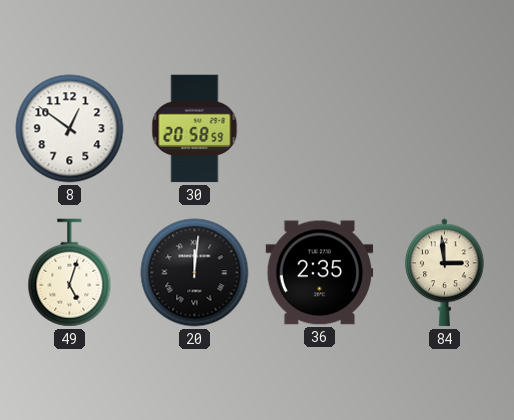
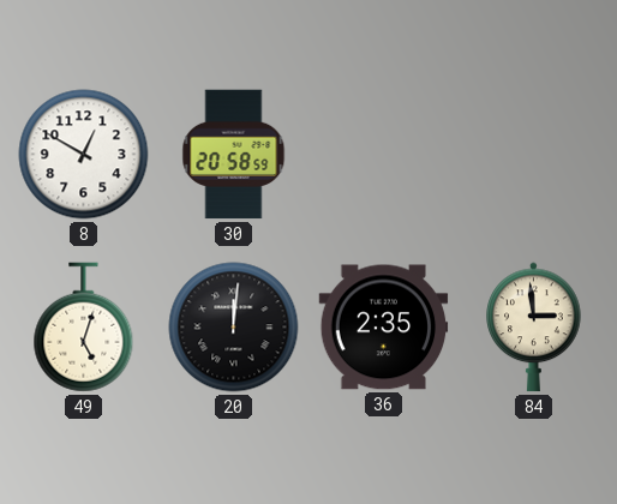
8: 12:51 -> 12:50 (84, 155)
